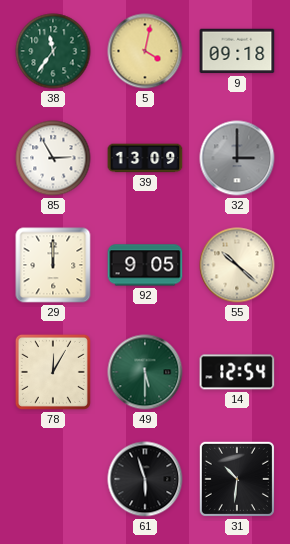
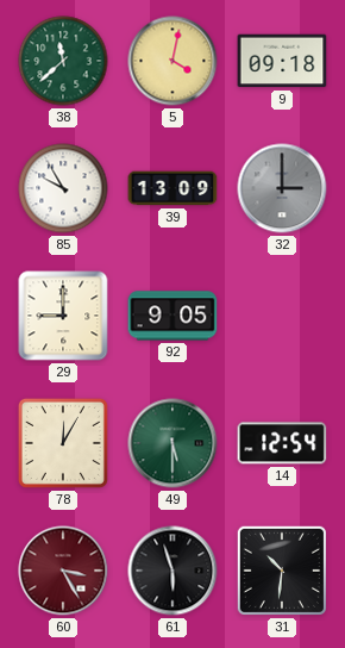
38: 11:36 -> 11:38 (63, 61)
85: 2:55 -> 9:55 (63, 188)
29: 12:00 -> 9:00 (63, 316)
55: 10:22 -> none (237, 265)
60: none -> 3:25 (63, 571)
